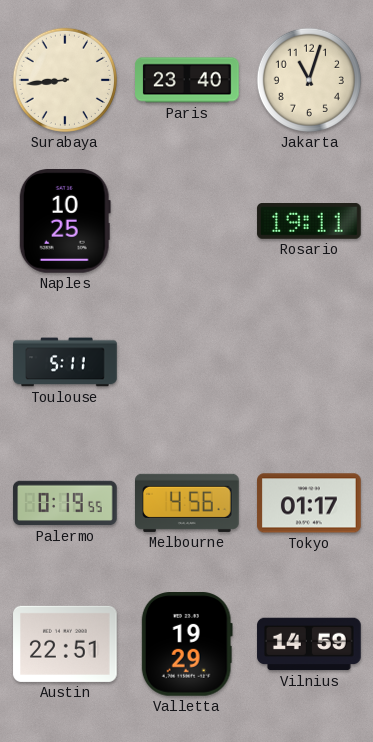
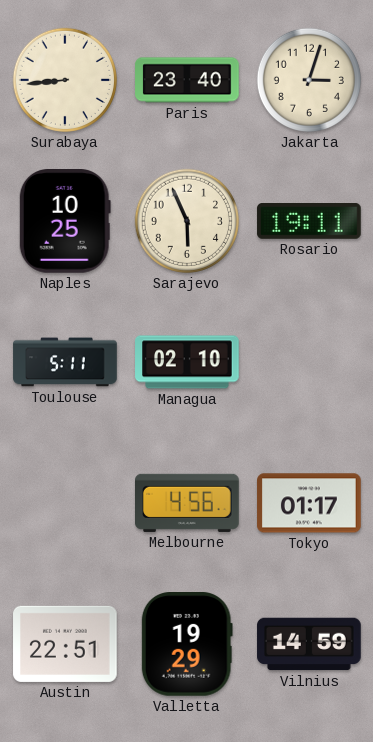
Jakarta: 11:03 -> 3:03 (309, 80)
Sarajevo: none -> 5:56 (187, 221)
Managua: none -> 02:10 (187, 362)
Palermo: 0:19 -> none (65, 503)
